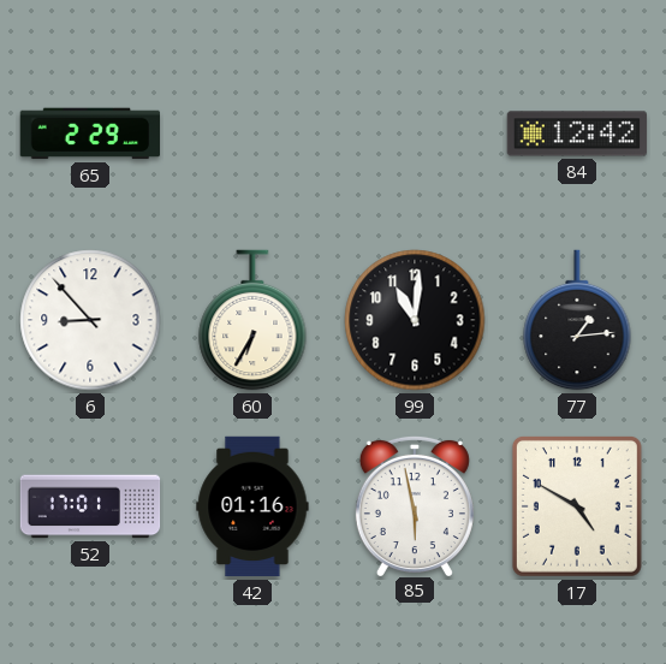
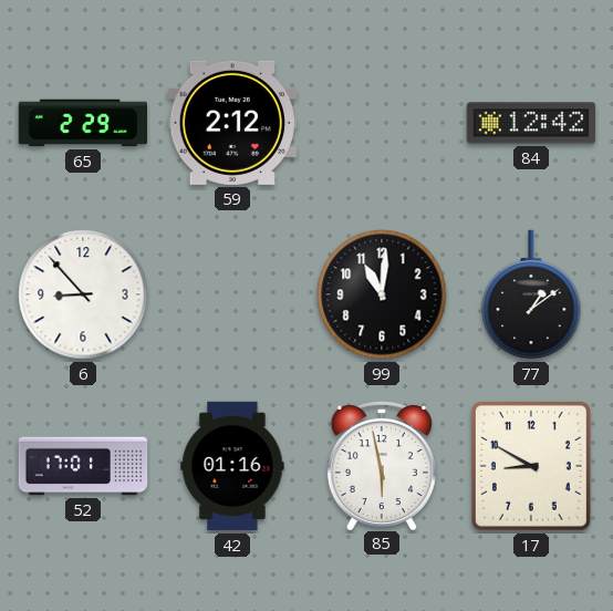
59: none -> 2:12 (231, 123)
60: 6:35 -> none (252, 320)
77: 1:14 -> 1:09 (531, 294)
17: 4:50 -> 8:50 (531, 466)
